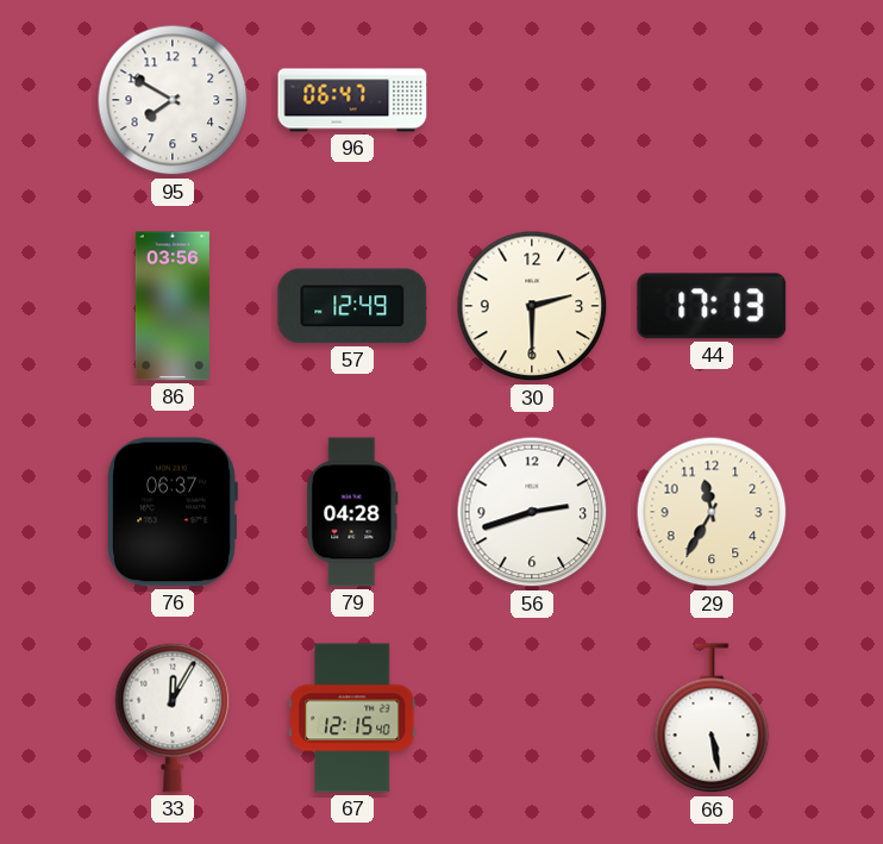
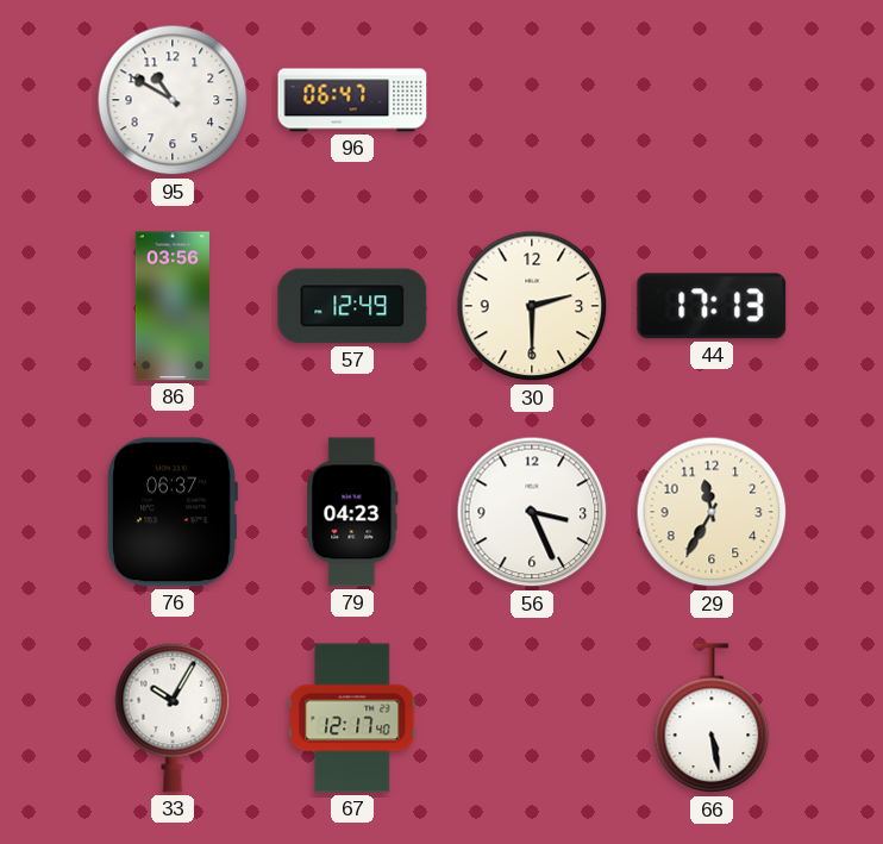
95: 7:50 -> 10:50 (173, 100)
79: 04:28 -> 04:23 (352, 512)
56: 2:42 -> 3:26 (532, 512)
33: 12:05 -> 10:05 (173, 718)
67: 12:15 -> 12:17 (352, 718)
